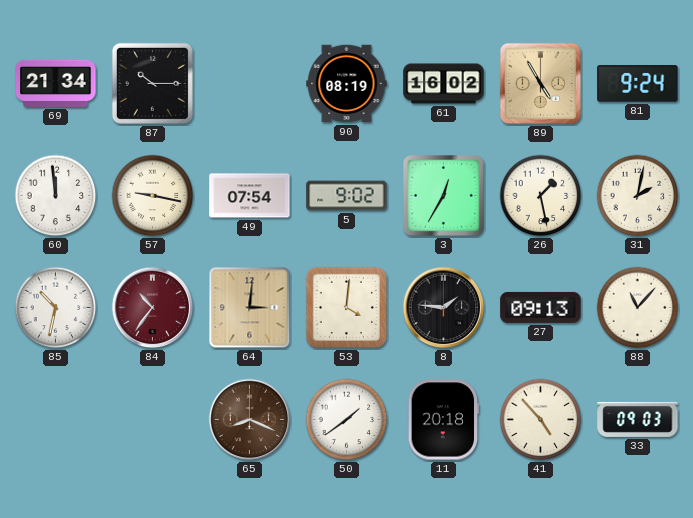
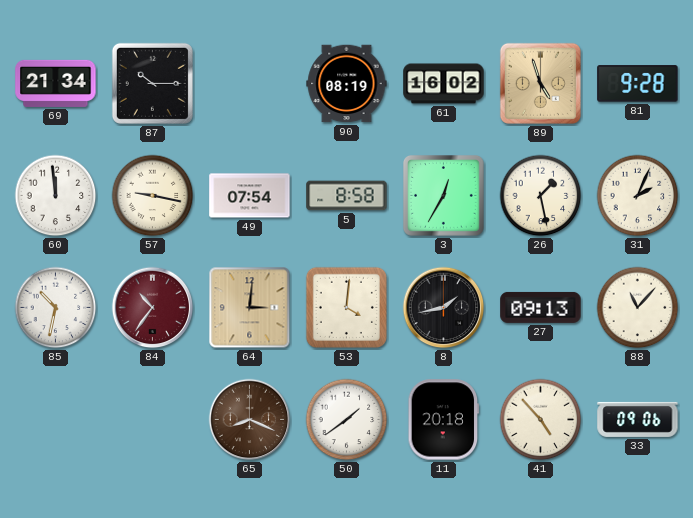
89: 4:55 -> 4:57 (540, 83)
81: 9:24 -> 9:28 (638, 84)
5: 9:02 -> 8:58 (347, 196)
31: 2:02 -> 2:04 (638, 196)
8: 1:46 -> 1:43 (444, 308)
33: 09:03 -> 09:06 (638, 419)
